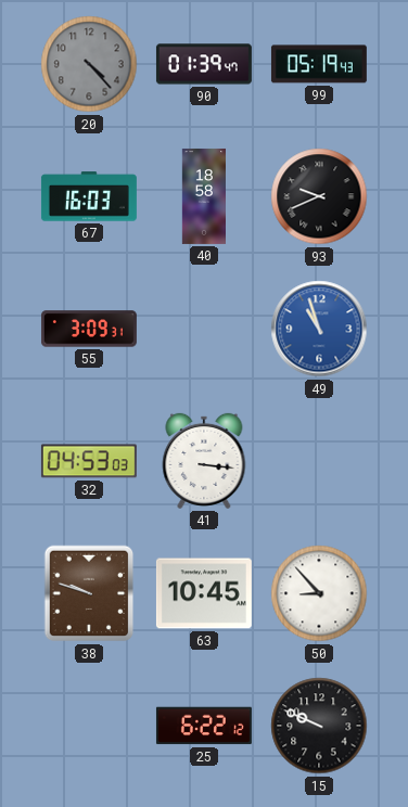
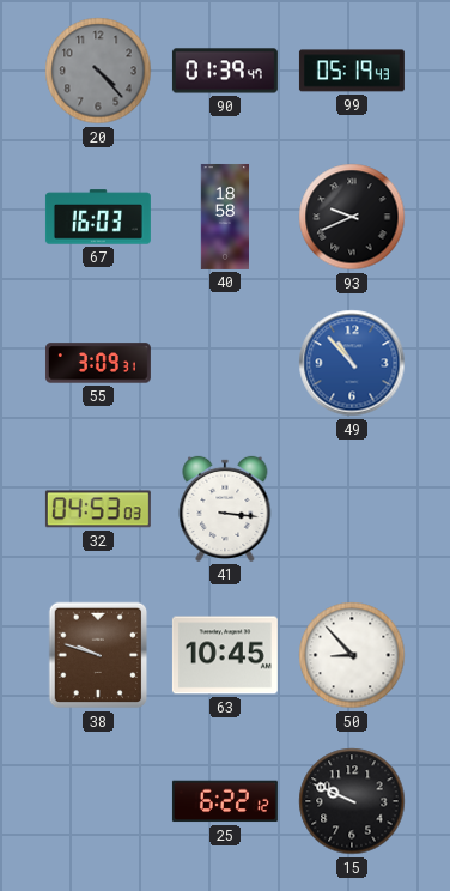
49: 10:57 -> 10:53 (352, 363)
